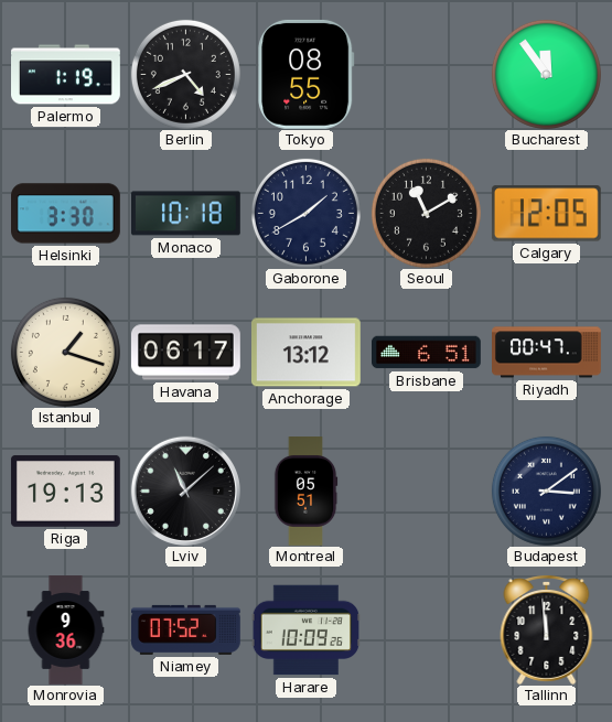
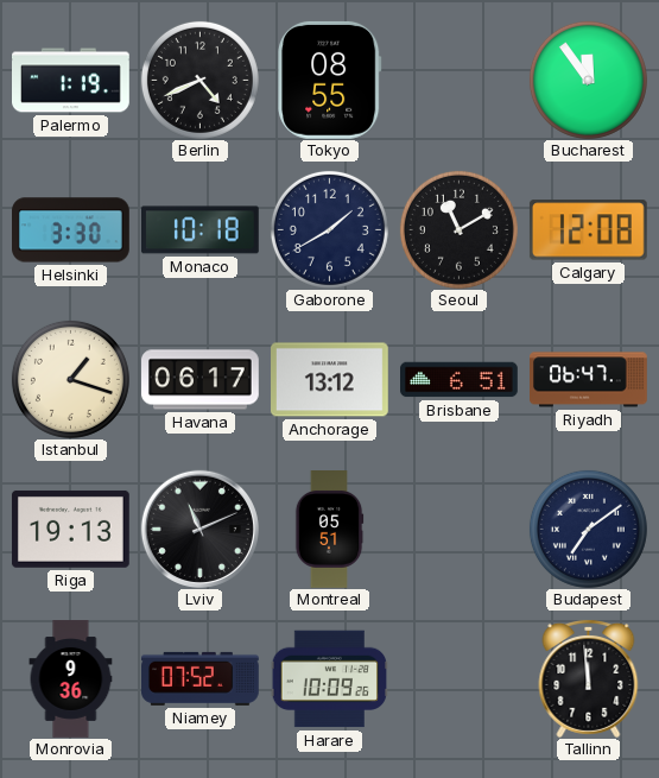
Calgary: 12:05 -> 12:08 (588, 230)
Riyadh: 00:47 -> 06:47 (589, 380)
Lviv: 11:08 -> 11:11 (199, 529)
Budapest: 3:09 -> 7:09 (588, 529)
